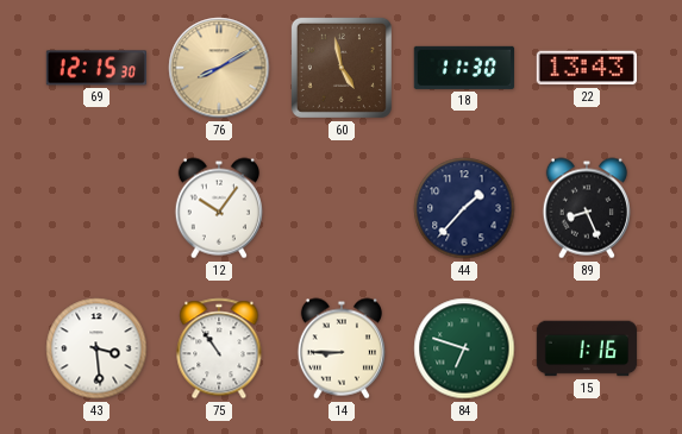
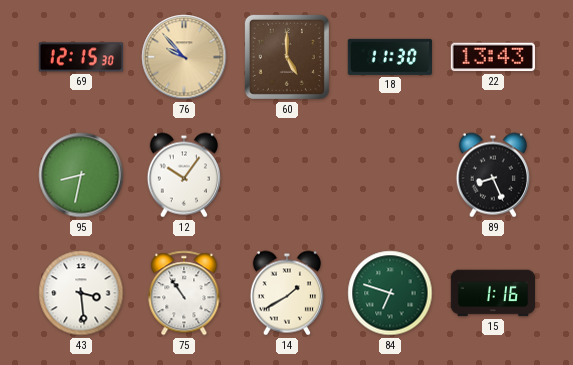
76: 8:10 -> 9:53 (184, 57)
60: 4:58 -> 5:00 (287, 57)
95: none -> 8:32 (81, 175)
44: 1:37 -> none (464, 208)
14: 8:45 -> 1:40 (287, 293)
